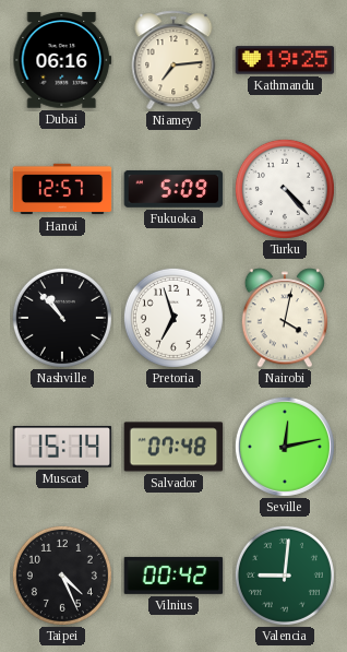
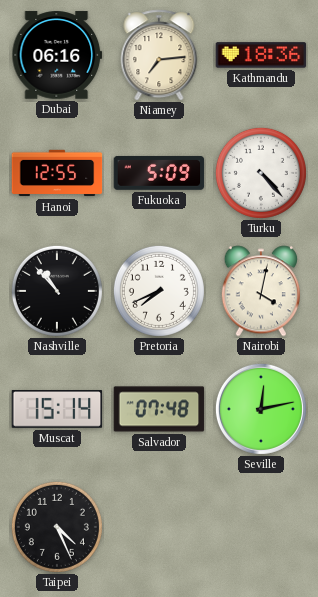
Kathmandu: 19:25 -> 18:36 (261, 55)
Hanoi: 12:57 -> 12:55 (57, 173)
Pretoria: 6:57 -> 7:41 (159, 291)
Vilnius: 00:42 -> none (174, 576)
Valencia: 9:01 -> none (285, 576)
